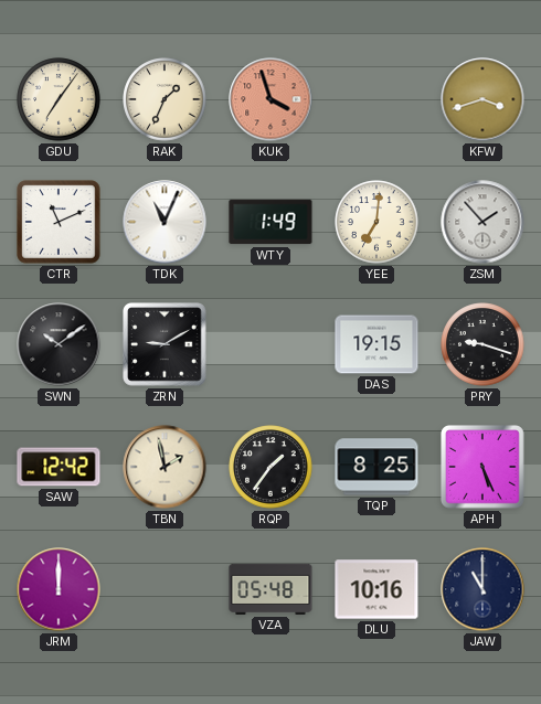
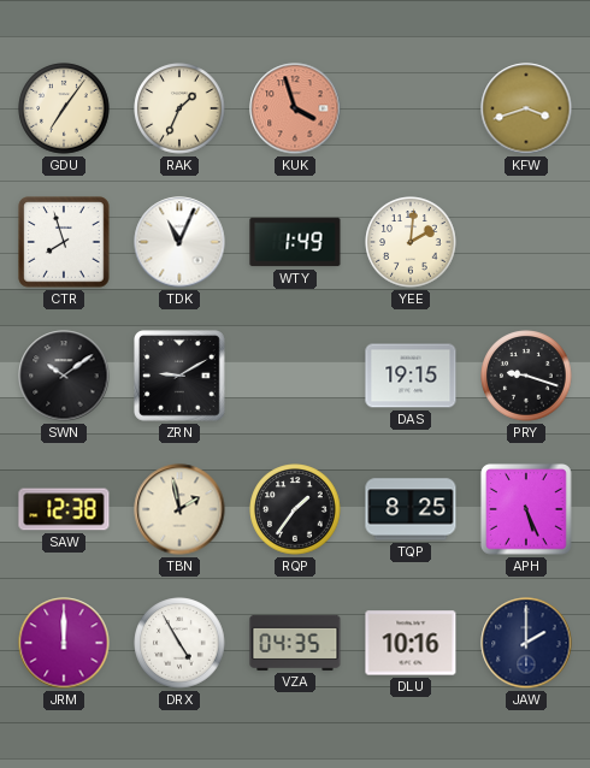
CTR: 11:11 -> 7:57 (64, 242)
YEE: 7:01 -> 2:01 (411, 242)
ZSM: 1:53 -> none (482, 222)
SAW: 12:42 -> 12:38 (64, 509)
DRX: none -> 4:55 (179, 643)
VZA: 05:48 -> 04:35 (295, 643)
JAW: 11:00 -> 2:00 (526, 643)
